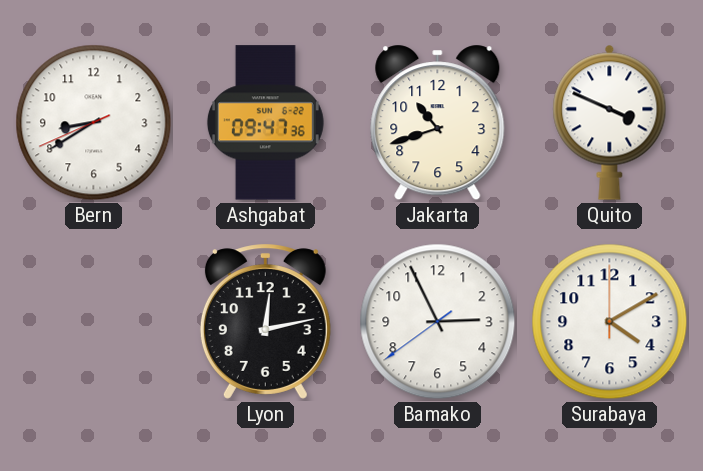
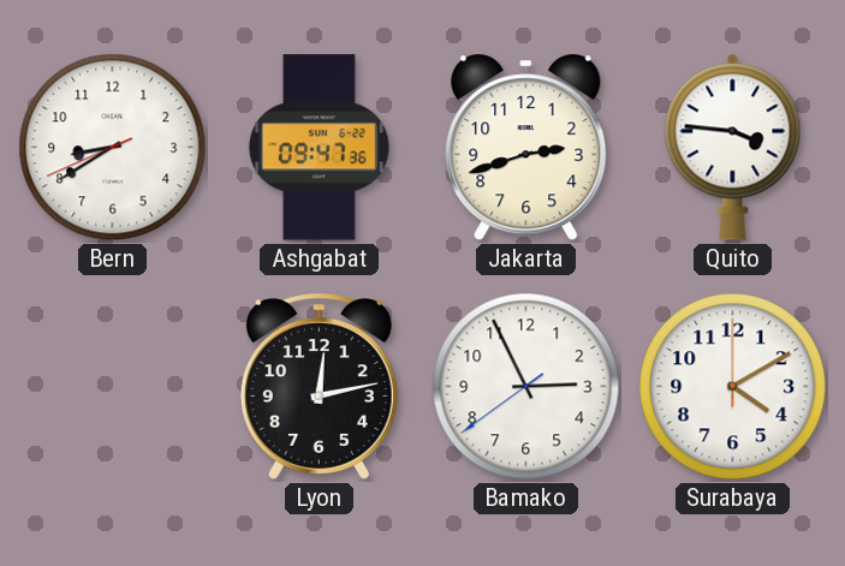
Jakarta: 10:42 -> 2:42 (526, 148)
Quito: 3:49 -> 3:46 (733, 147)
